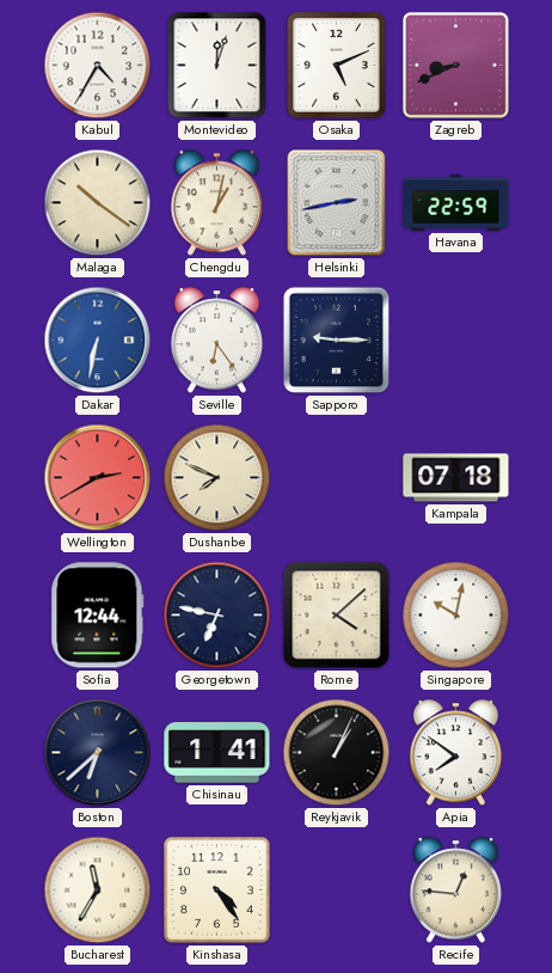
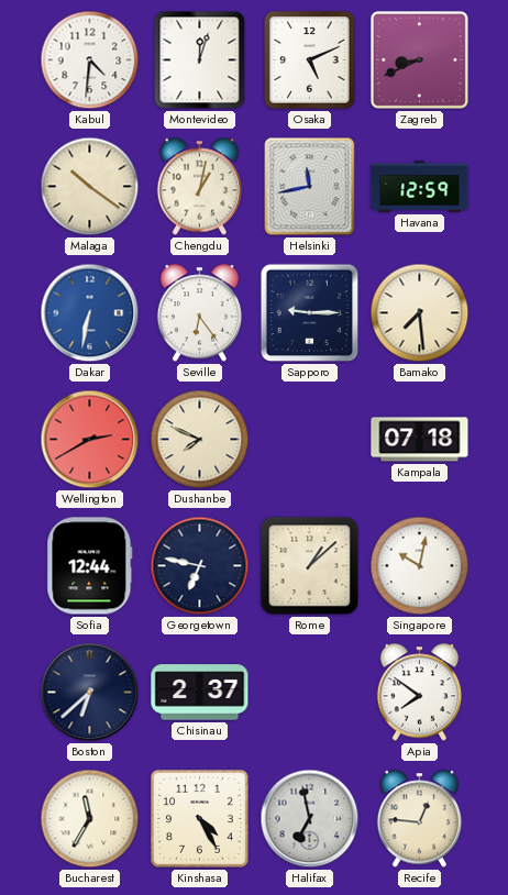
Kabul: 4:35 -> 4:31 (90, 60)
Helsinki: 2:43 -> 11:43 (310, 187)
Havana: 22:59 -> 12:59 (420, 187)
Bamako: none -> 7:29 (420, 313)
Rome: 4:08 -> 1:08 (310, 566)
Chisinau: 1:41 -> 2:37 (200, 693)
Reykjavik: 1:04 -> none (337, 753)
Kinshasa: 4:24 -> 4:25 (199, 818)
Halifax: none -> 6:58 (310, 819)
